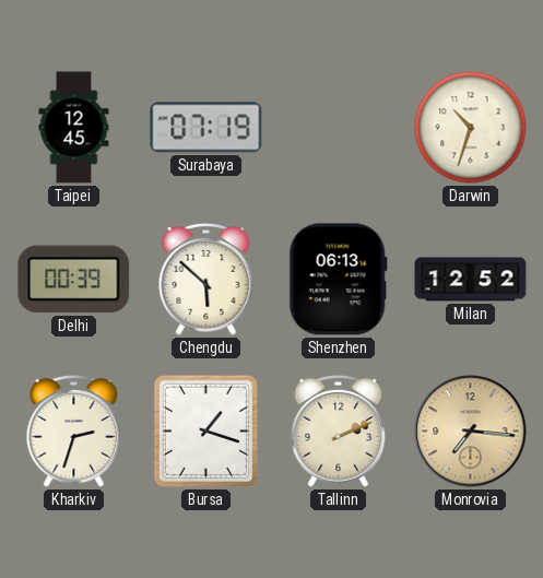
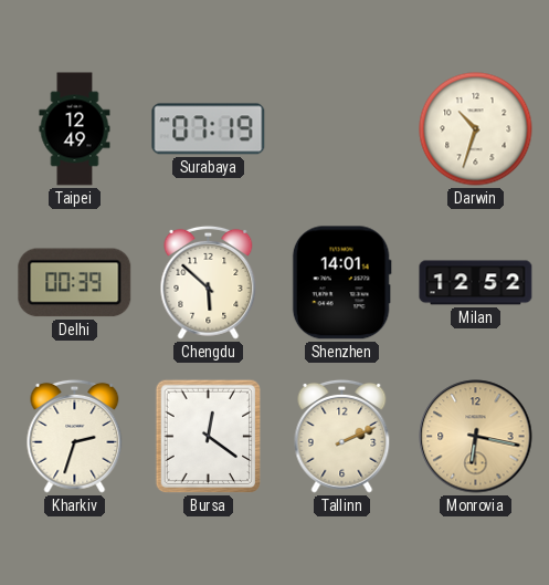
Taipei: 12:45 -> 12:49 (75, 129)
Shenzhen: 06:13 -> 14:01 (341, 283)
Bursa: 1:18 -> 12:21 (209, 437)
Monrovia: 7:16 -> 6:17 (476, 437)
